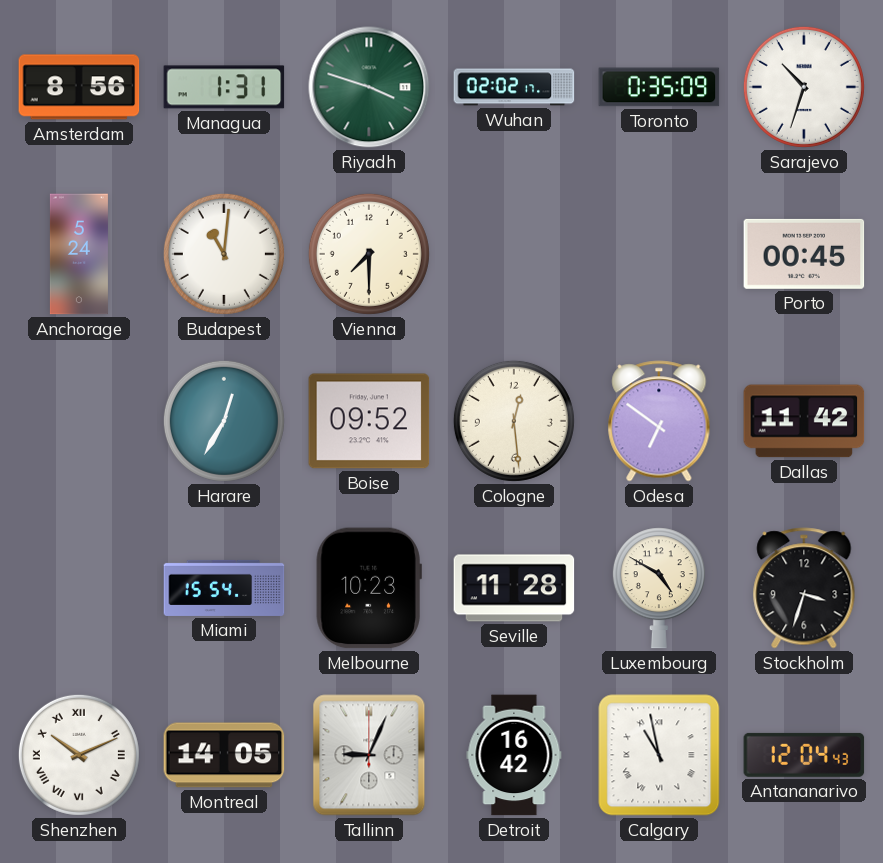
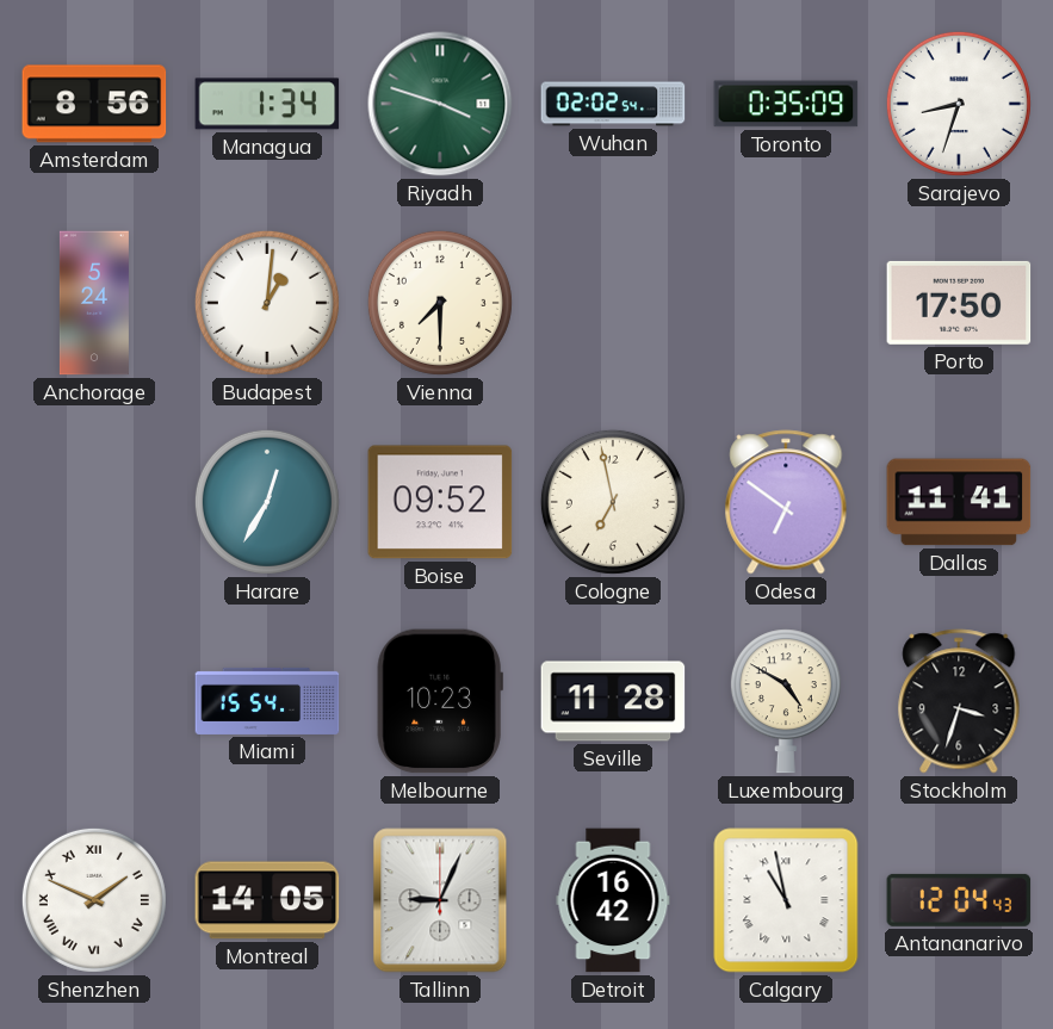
Managua: 1:31 -> 1:34 (267, 104)
Wuhan: 02:02:17 -> 02:02:54 (613, 104)
Sarajevo: 10:33 -> 8:33 (959, 104)
Budapest: 11:01 -> 1:01 (267, 303)
Porto: 00:45 -> 17:50 (959, 303)
Cologne: 12:29 -> 6:58 (613, 502)
Dallas: 11:42 -> 11:41 (959, 502)
Shenzhen: 10:11 -> 1:49 (94, 900)
